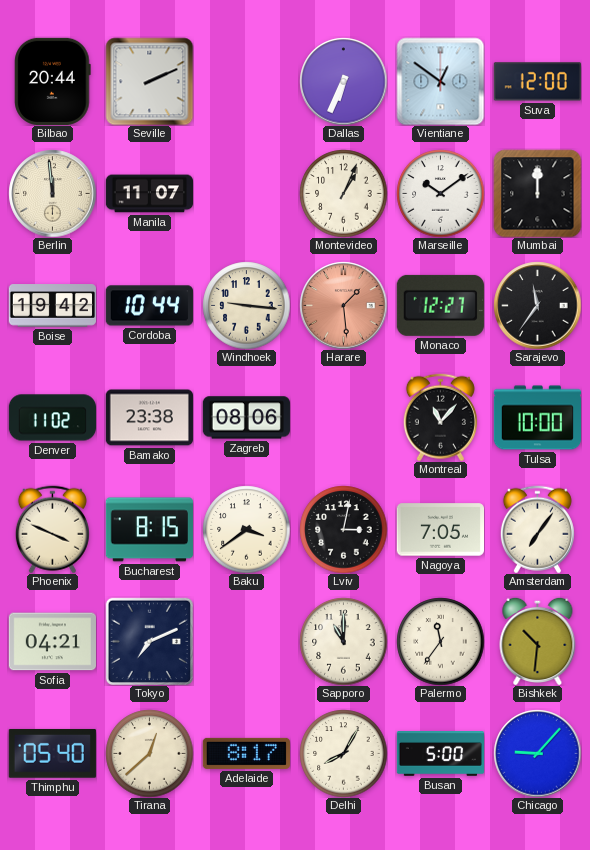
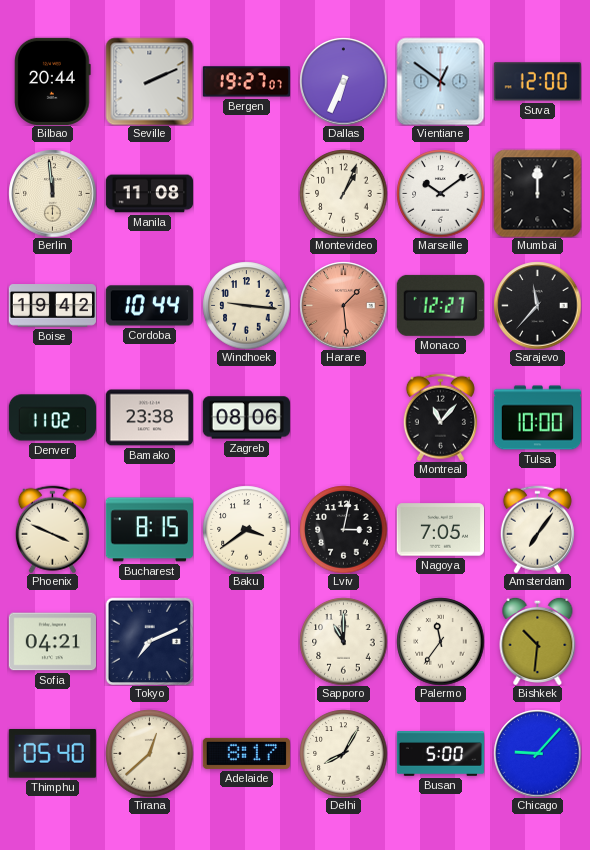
Bergen: none -> 19:27 (246, 82)
Manila: 11:07 -> 11:08 (149, 194)
Sarajevo: 11:36 -> 11:37 (537, 305)
